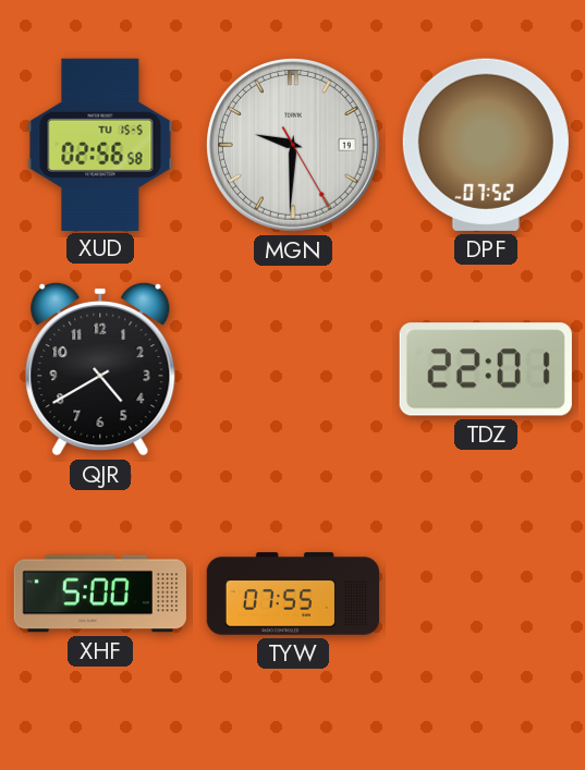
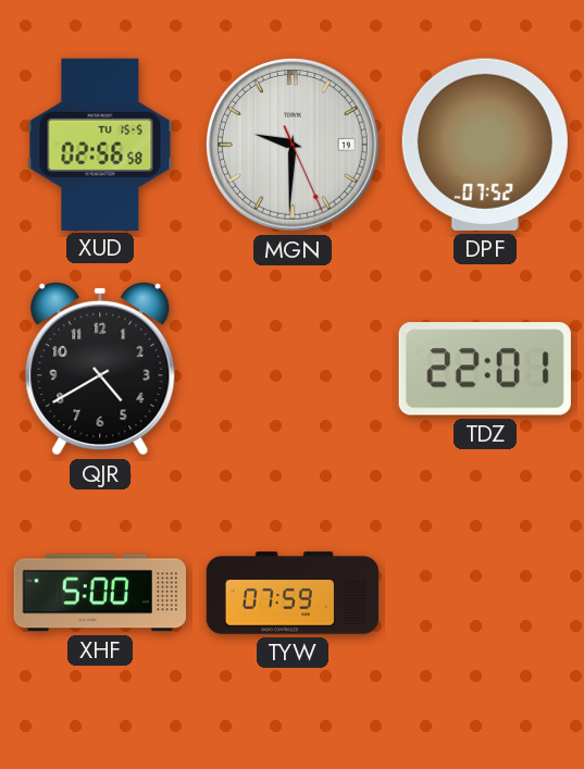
MGN: 9:30:25 -> 9:30:26 (294, 146)
TYW: 07:55 -> 07:59 (293, 593)
